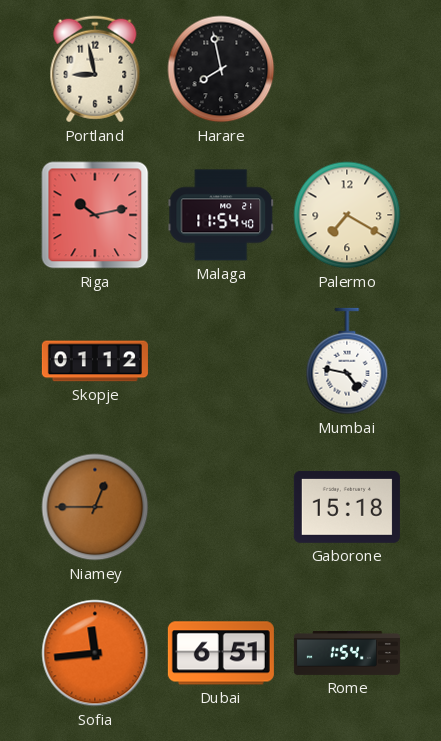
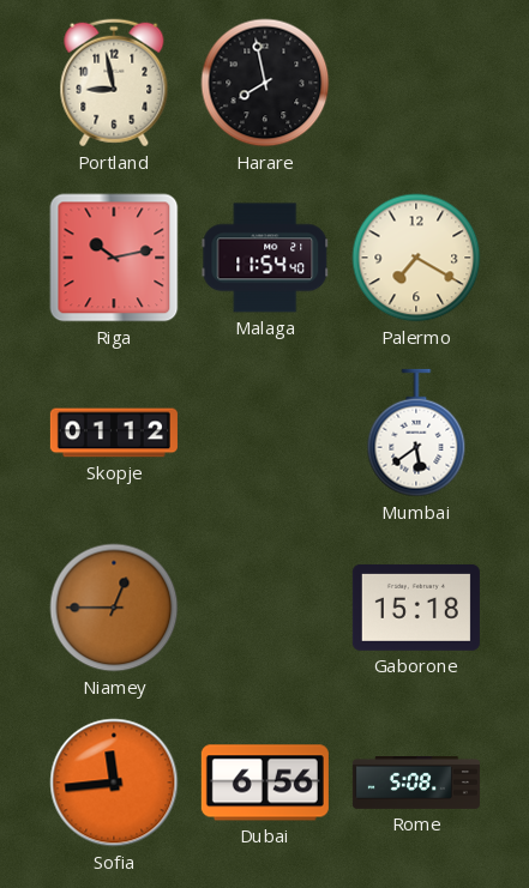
Mumbai: 4:47 -> 5:39 (416, 433)
Dubai: 6:51 -> 6:56 (265, 783)
Rome: 1:54 -> 5:08 (416, 784)
